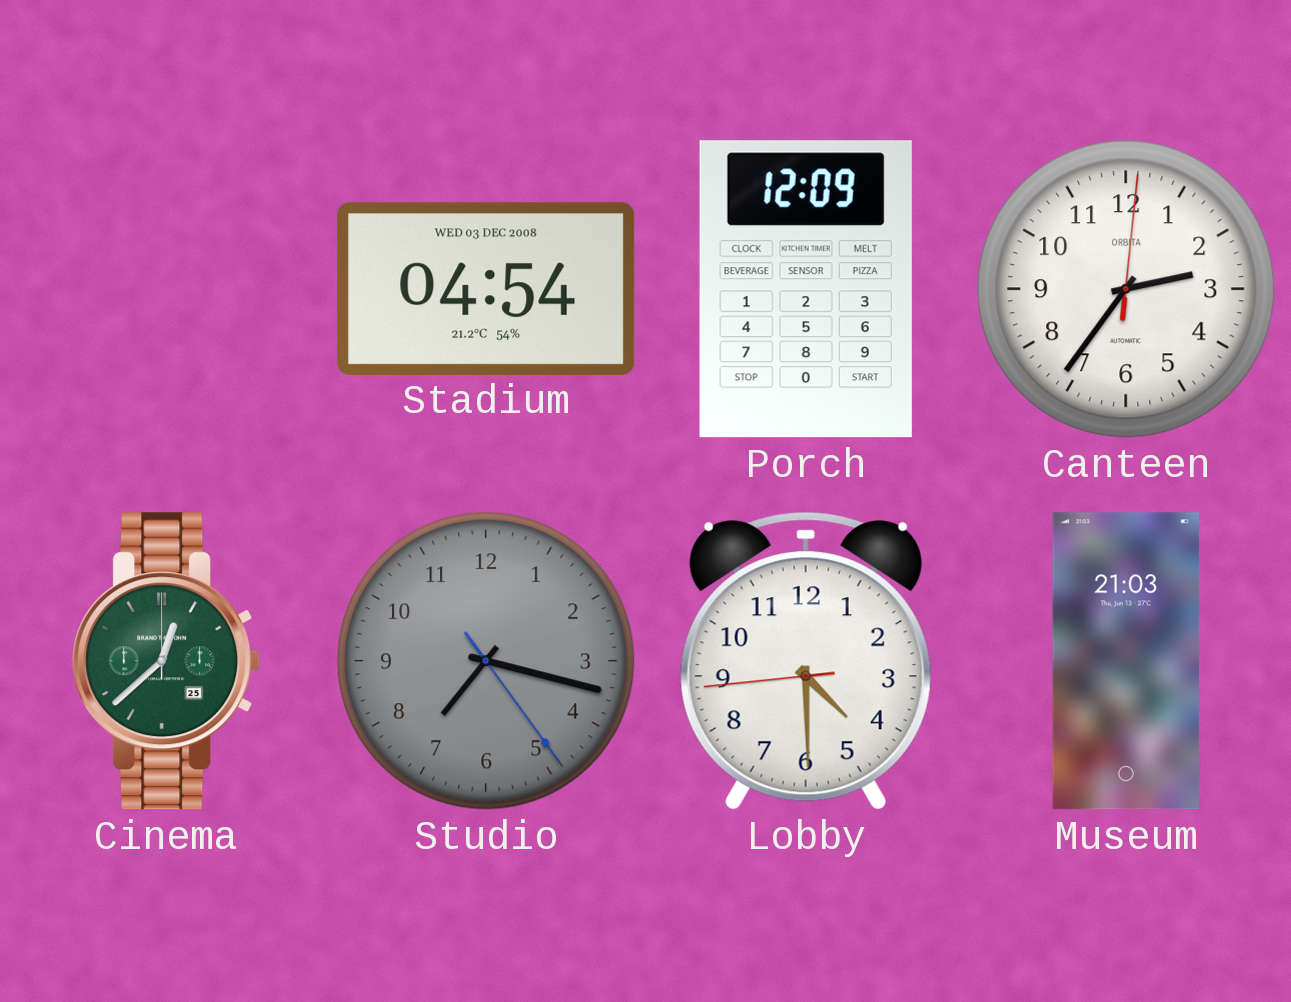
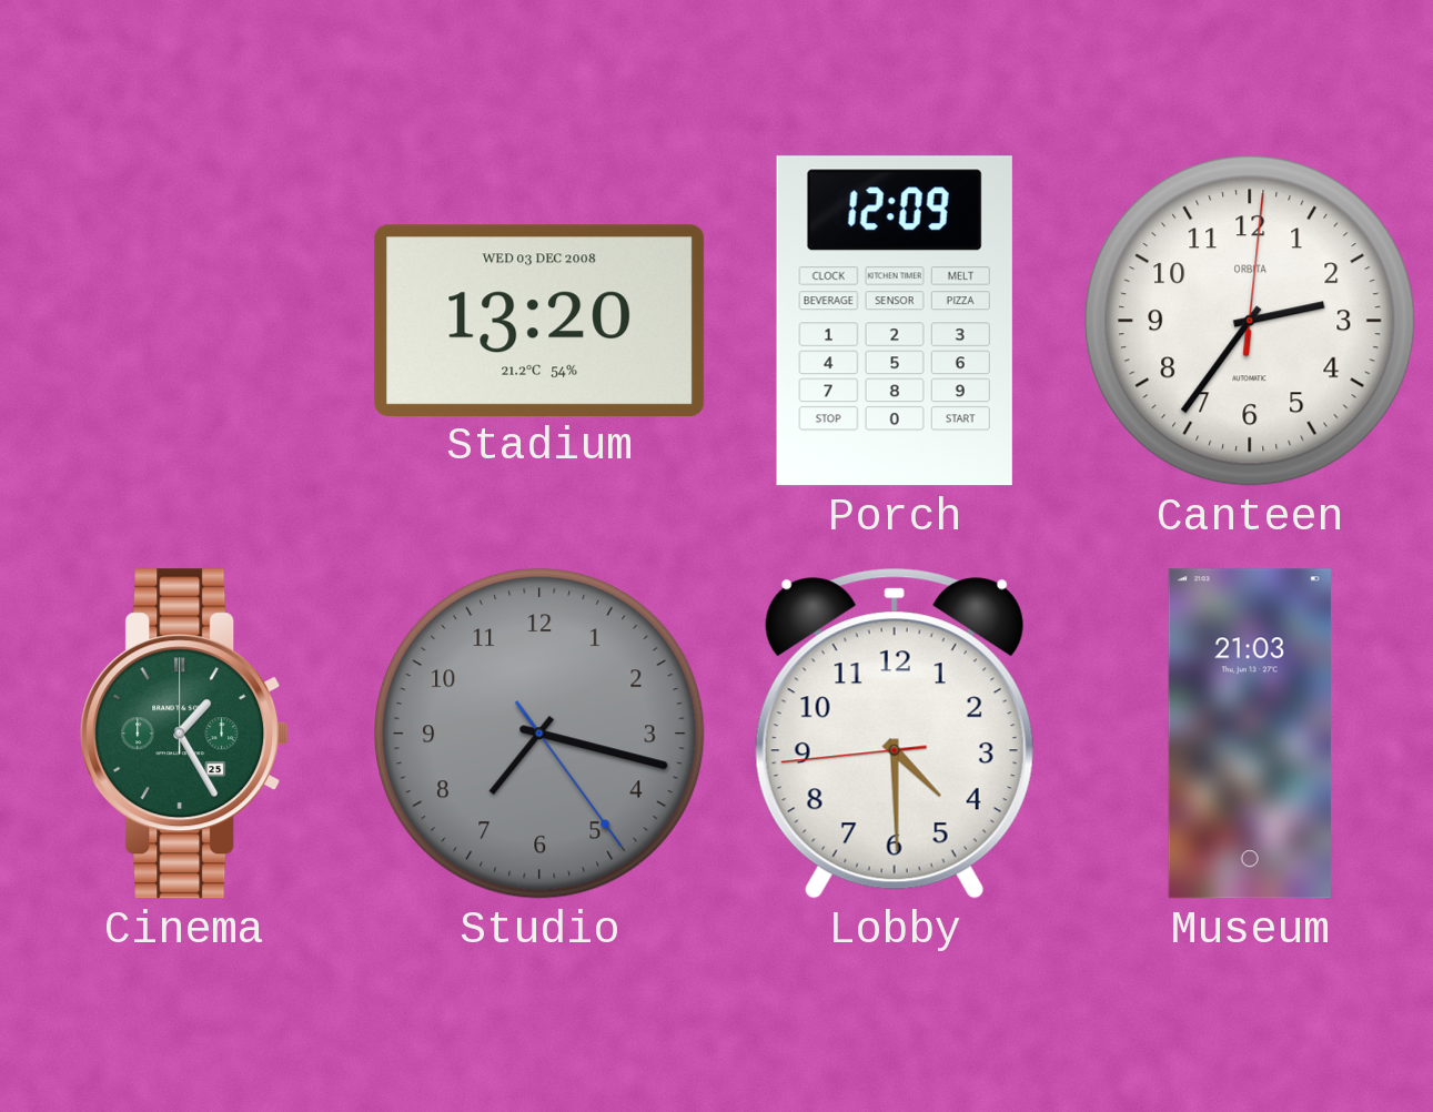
Stadium: 04:54 -> 13:20 (539, 320)
Cinema: 12:38 -> 1:25 (184, 734)
